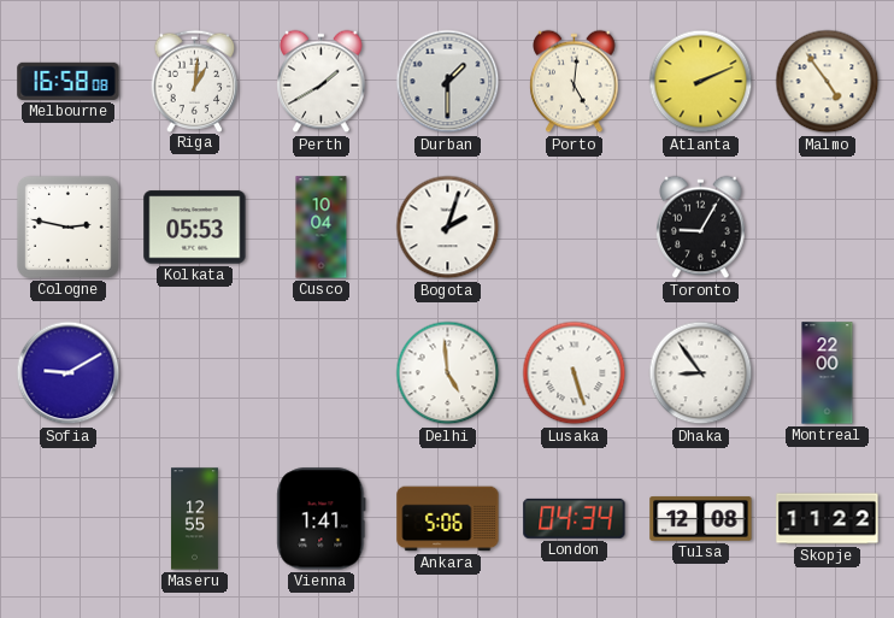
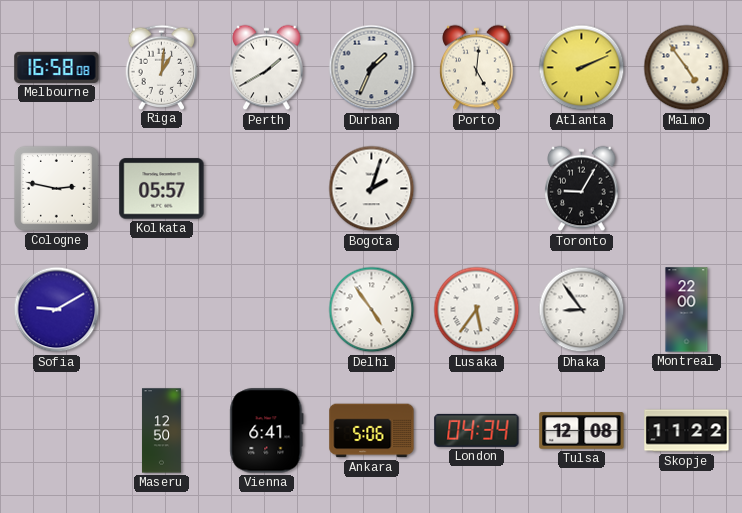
Durban: 1:30 -> 1:34 (372, 68)
Kolkata: 05:53 -> 05:57 (162, 189)
Cusco: 10:04 -> none (322, 228)
Delhi: 4:59 -> 4:54 (372, 310)
Lusaka: 5:27 -> 5:36 (477, 310)
Maseru: 12:55 -> 12:50 (161, 431)
Vienna: 1:41 -> 6:41 (267, 431)
